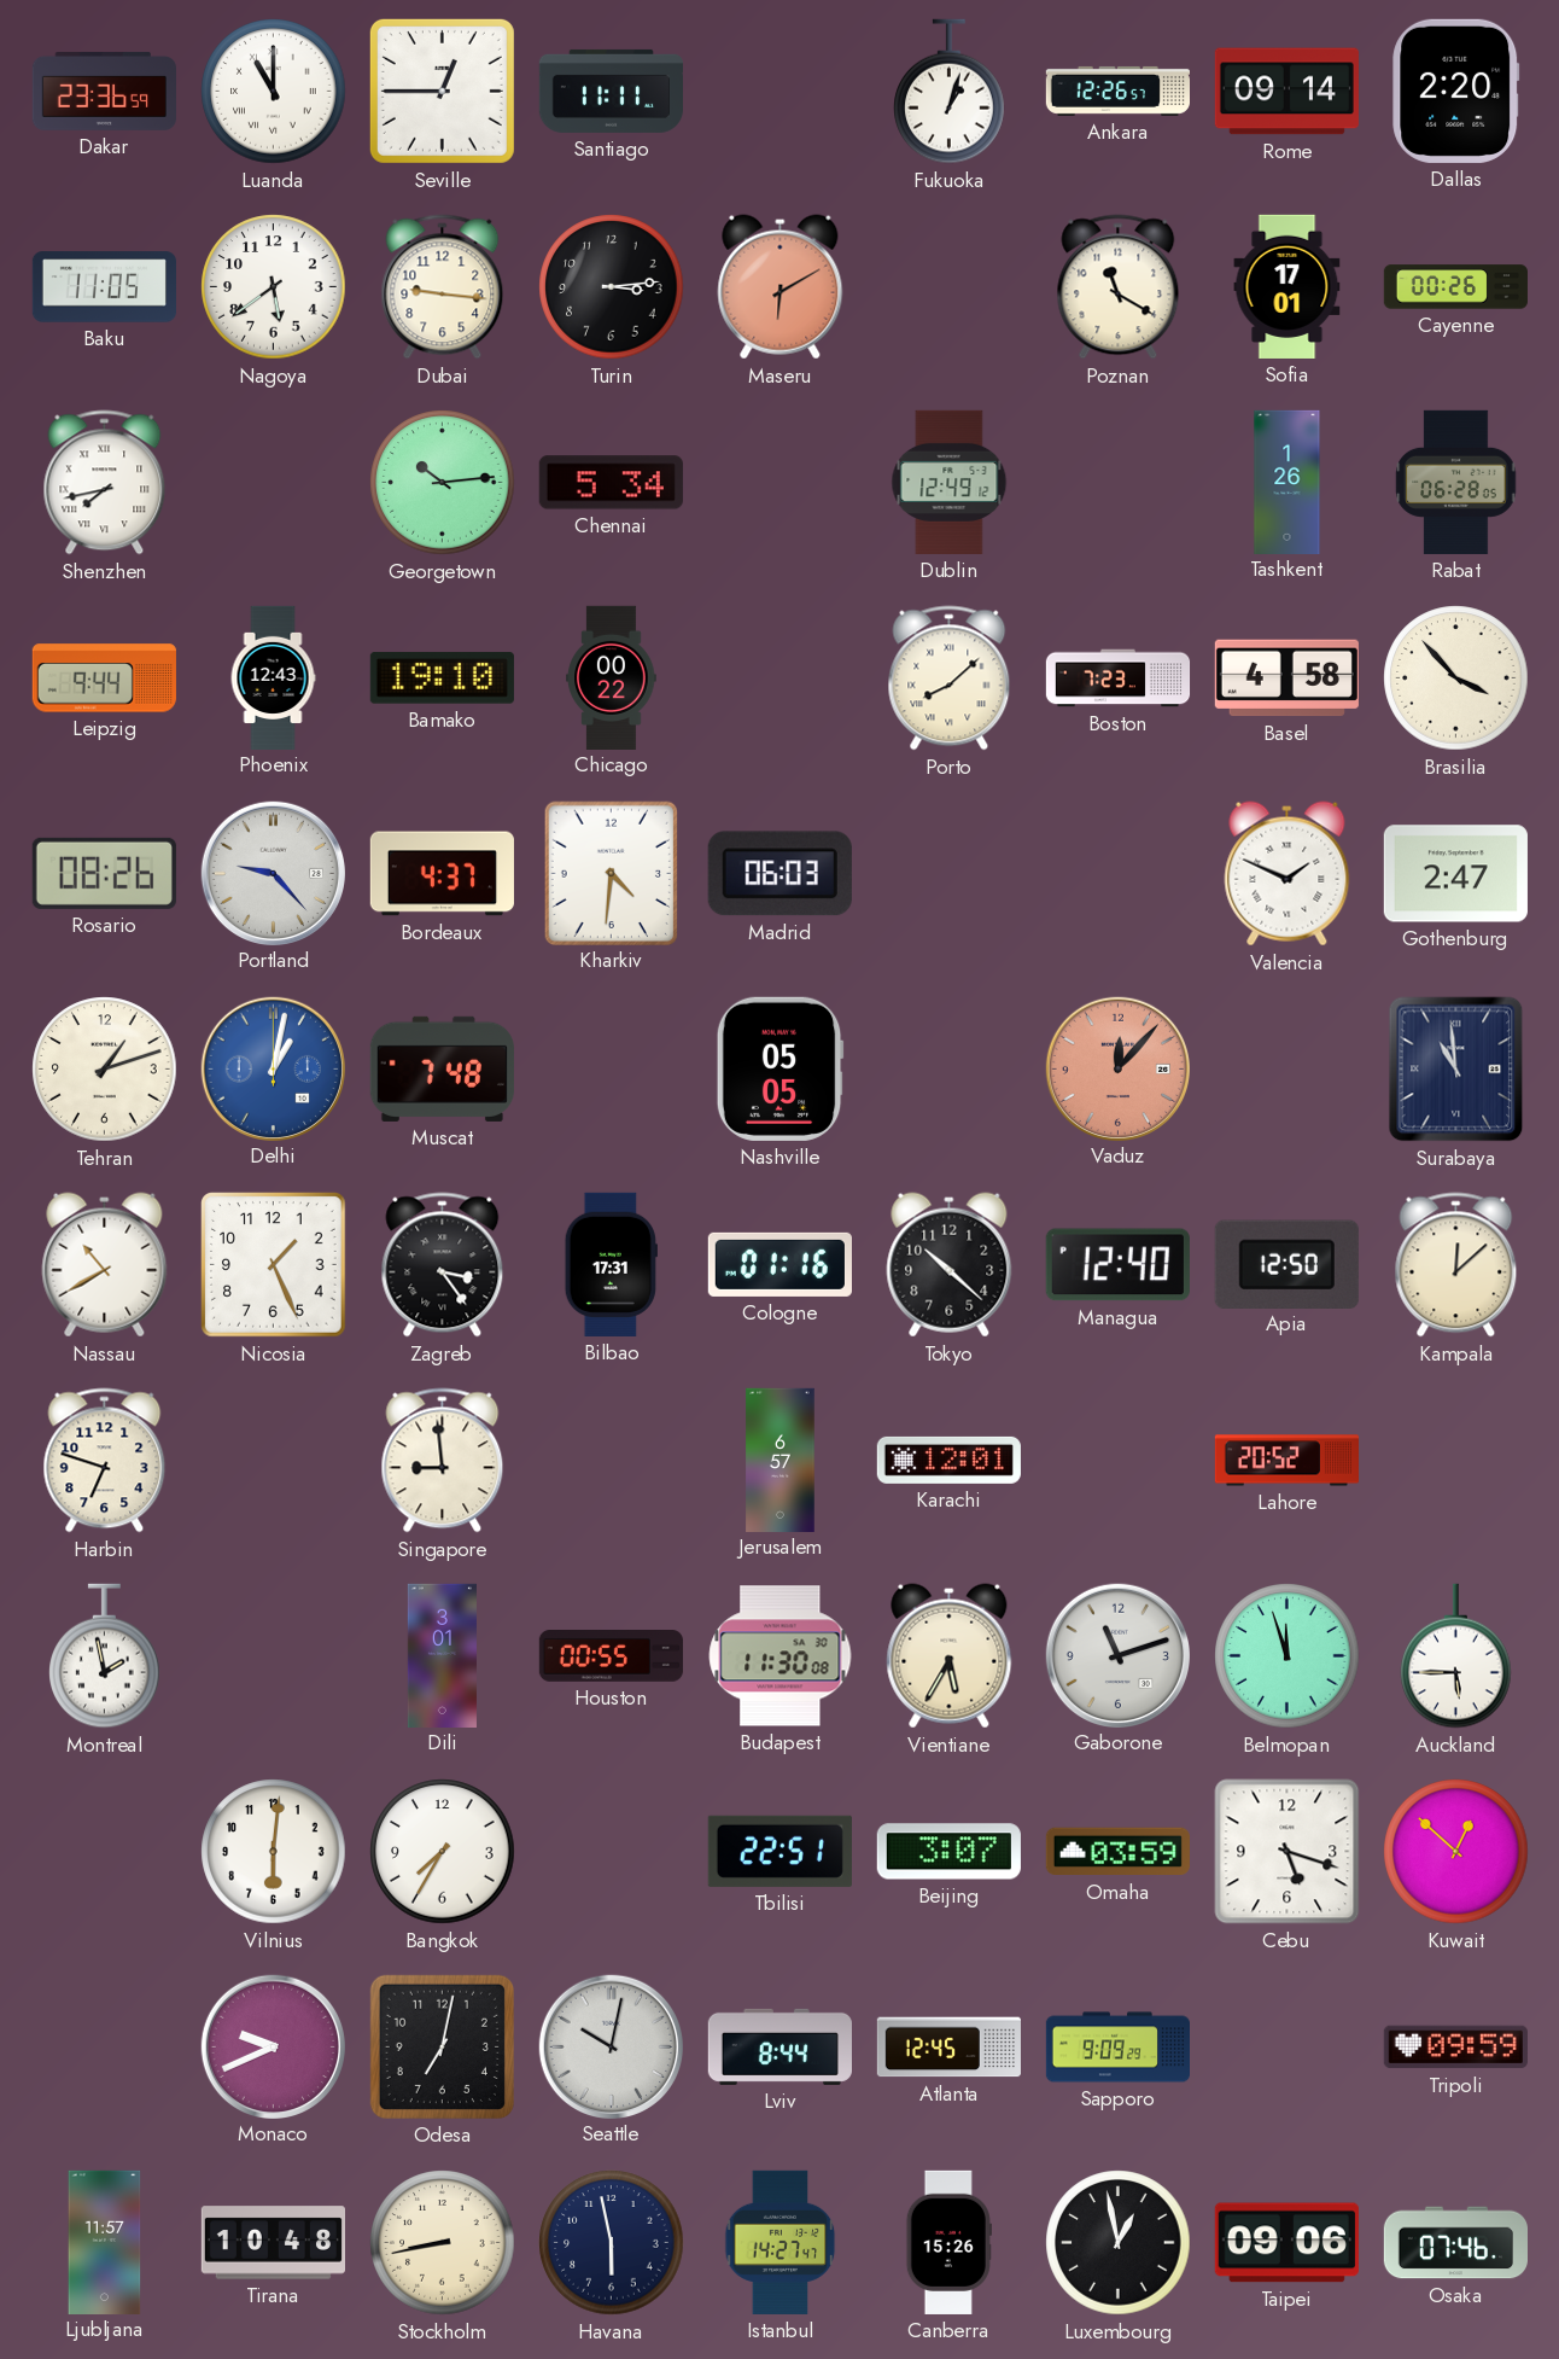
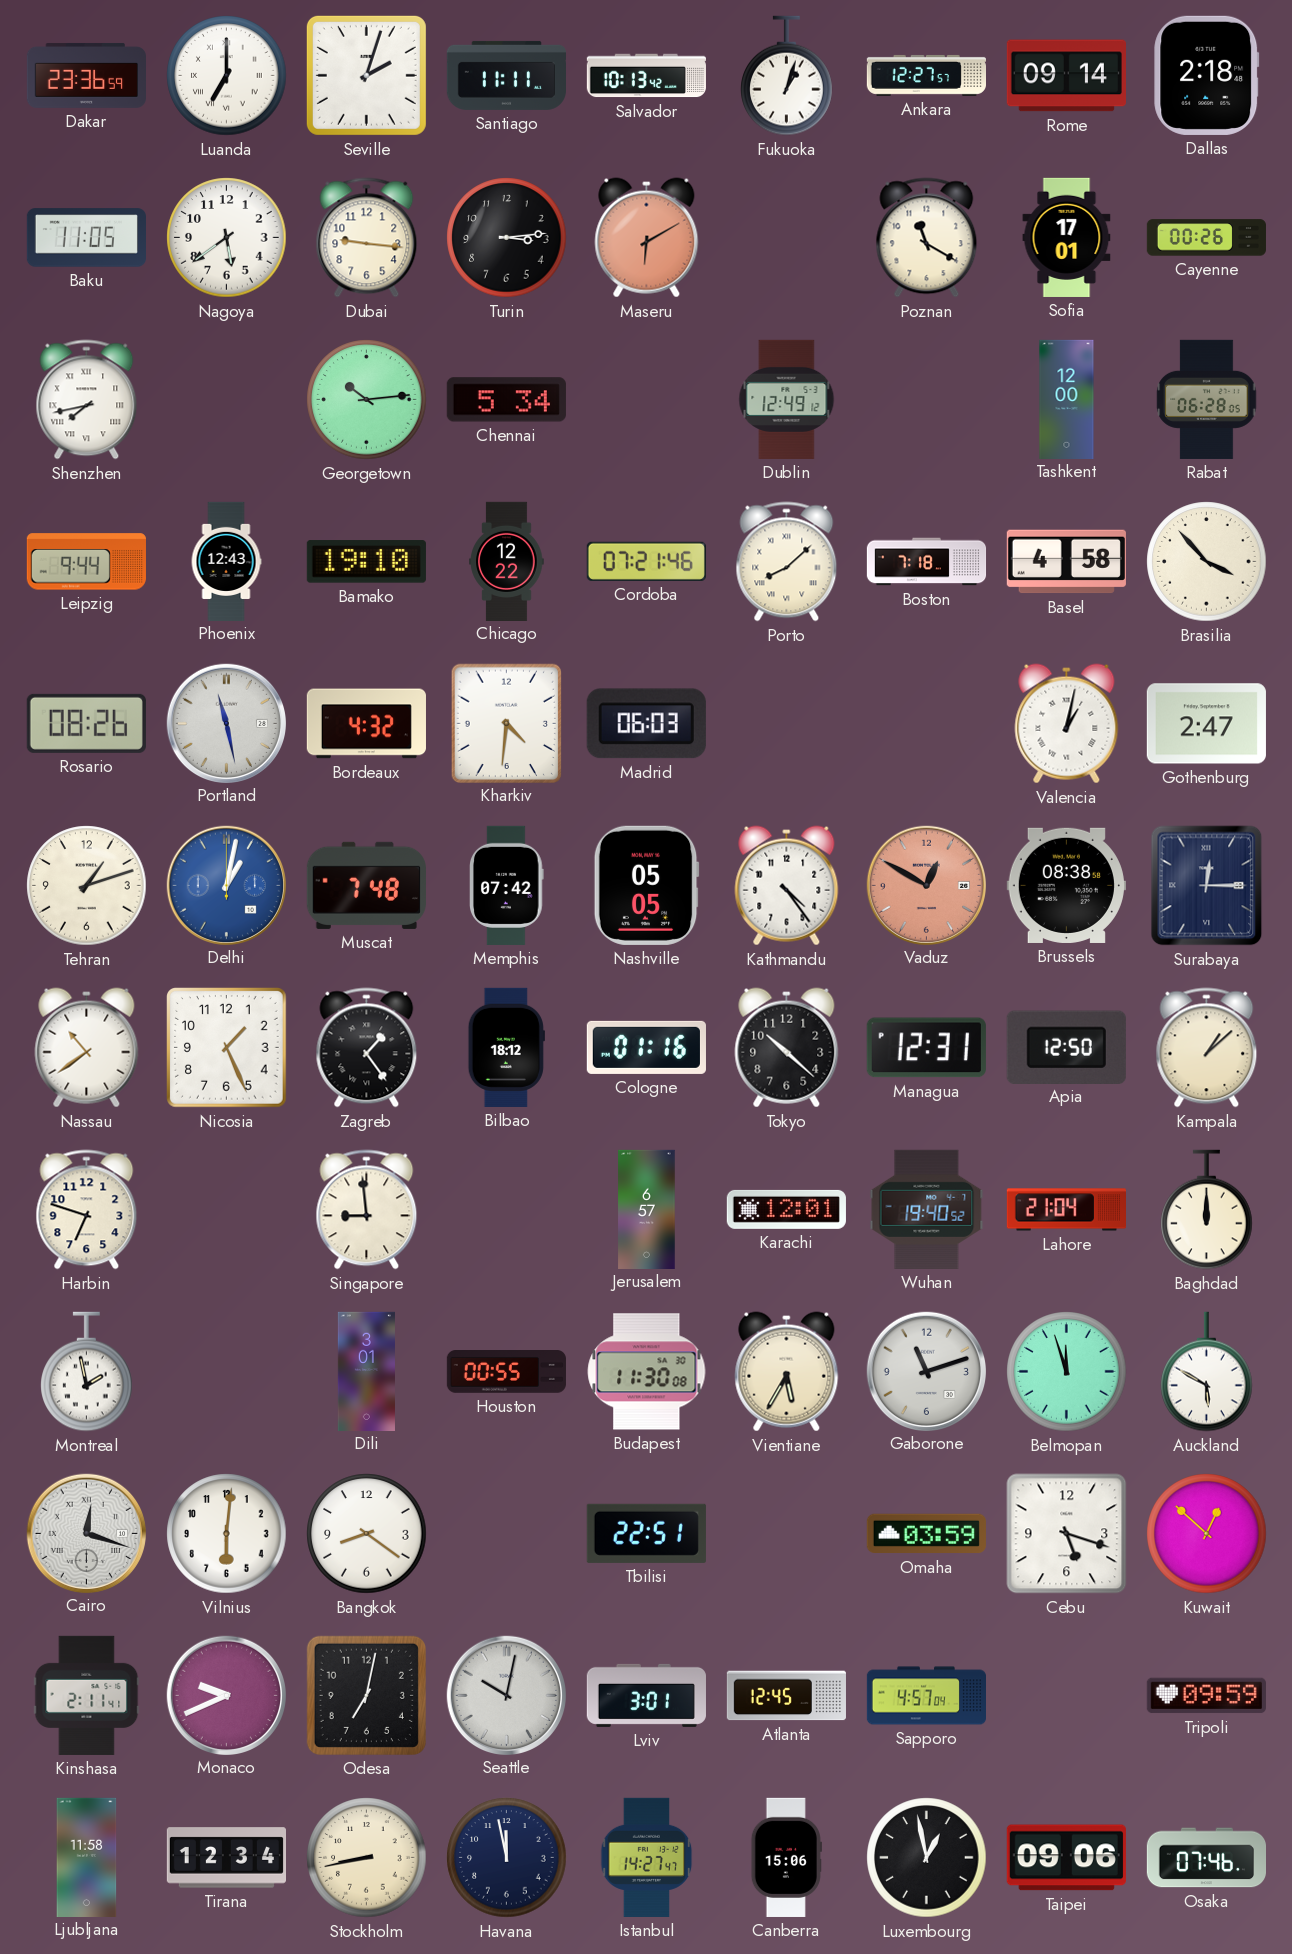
Luanda: 11:00 -> 7:00 (227, 76)
Seville: 12:45 -> 2:03 (366, 75)
Salvador: none -> 10:13 (646, 76)
Ankara: 12:26 -> 12:27 (926, 75)
Dallas: 2:20 -> 2:18 (1207, 75)
Tashkent: 1:26 -> 12:00 (1067, 399)
Chicago: 00:22 -> 12:22 (507, 561)
Cordoba: none -> 07:21 (646, 561)
Boston: 7:23 -> 7:18 (927, 562)
Portland: 9:23 -> 11:28 (226, 723)
Bordeaux: 4:37 -> 4:32 (366, 724)
Valencia: 1:49 -> 1:02 (1067, 724)
Memphis: none -> 07:42 (507, 885)
Kathmandu: none -> 4:24 (787, 886)
Vaduz: 12:07 -> 12:50 (926, 885)
Brussels: none -> 08:38 (1066, 885)
Surabaya: 10:59 -> 12:15 (1207, 886)
Nassau: 10:40 -> 10:39 (87, 1048)
Zagreb: 3:24 -> 1:24 (367, 1048)
Bilbao: 17:31 -> 18:12 (506, 1047)
Managua: 12:40 -> 12:31 (926, 1048)
Kampala: 12:08 -> 1:08 (1207, 1048)
Wuhan: none -> 19:40 (927, 1209)
Lahore: 20:52 -> 21:04 (1066, 1210)
Baghdad: none -> 12:00 (1207, 1210)
Auckland: 5:45 -> 5:50 (1207, 1372)
Cairo: none -> 12:18 (86, 1533)
Bangkok: 7:35 -> 8:21 (367, 1534)
Beijing: 3:07 -> none (948, 1852)
Kinshasa: none -> 2:11 (87, 1695)
Lviv: 8:44 -> 3:01 (646, 1695)
Sapporo: 9:09 -> 4:57 (926, 1696)
Ljubljana: 11:57 -> 11:58 (87, 1857)
Tirana: 10:48 -> 12:34 (226, 1858)
Havana: 5:58 -> 11:58 (507, 1858)
Canberra: 15:26 -> 15:06 (786, 1857)
